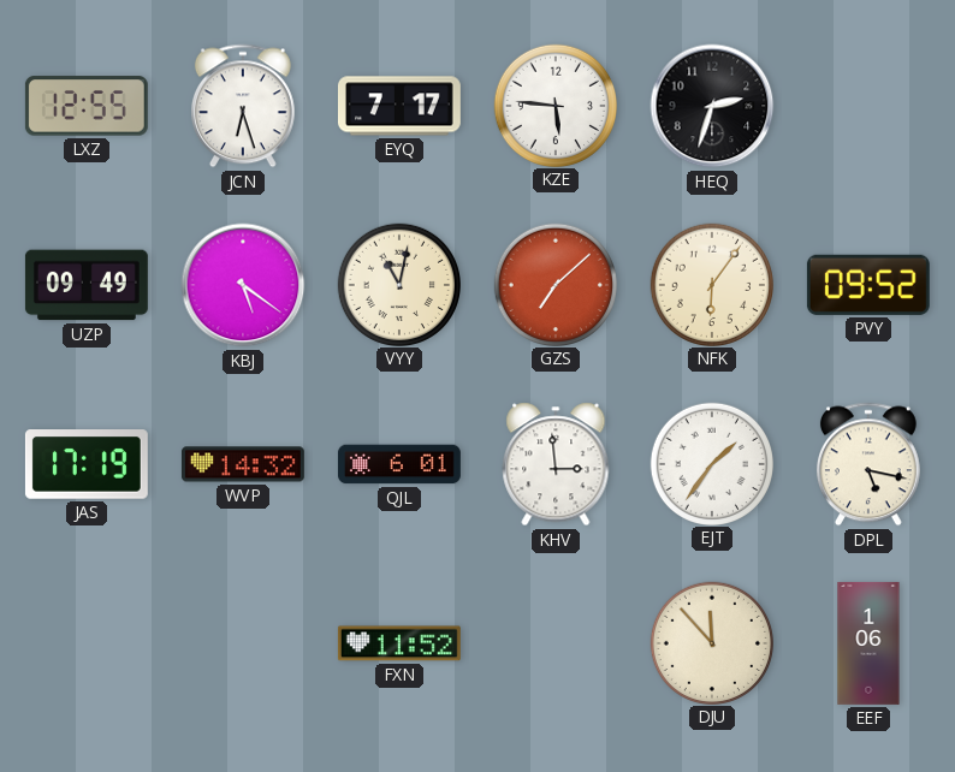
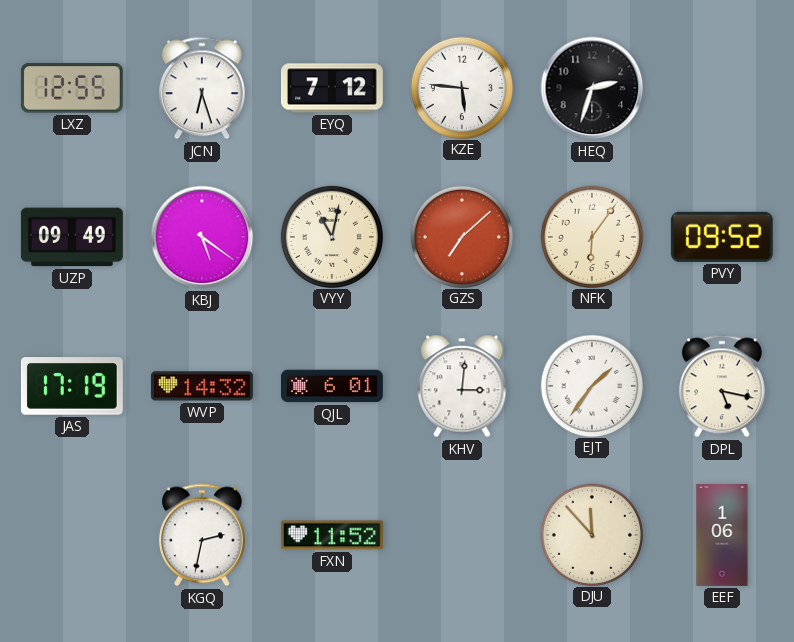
EYQ: 7:17 -> 7:12 (332, 88)
KHV: 2:59 -> 3:01 (462, 386)
KGQ: none -> 2:32 (202, 535)
